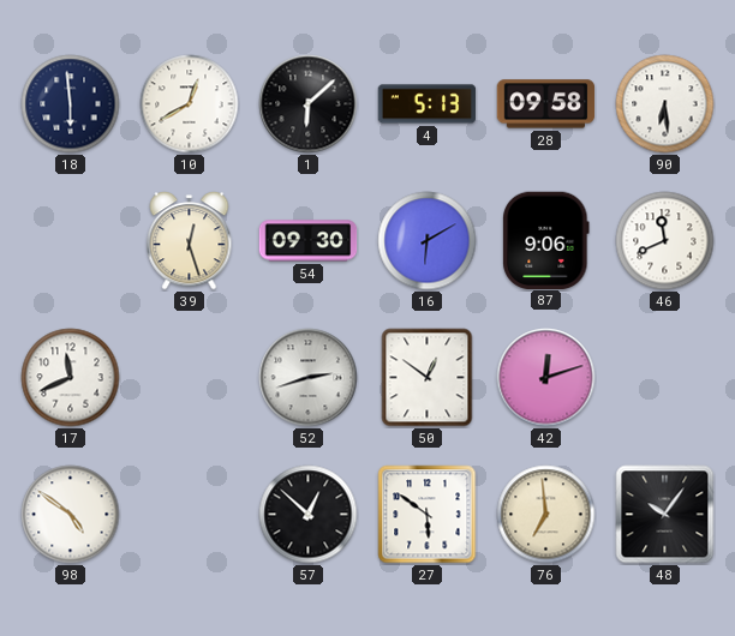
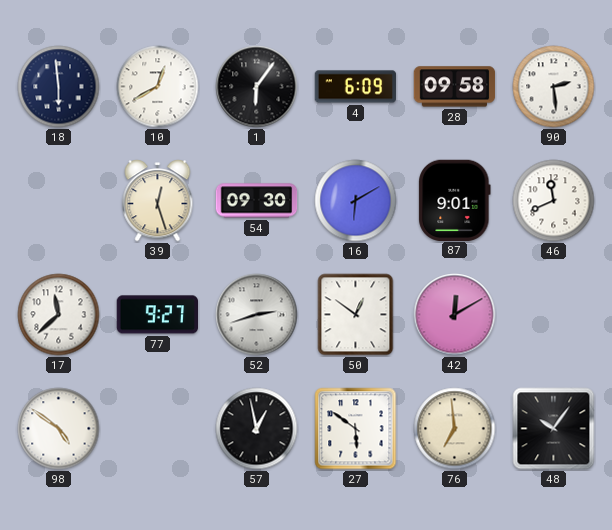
1: 6:08 -> 6:06 (257, 87)
4: 5:13 -> 6:09 (356, 87)
90: 6:29 -> 2:29 (554, 87)
87: 9:06 -> 9:01 (455, 200)
17: 11:41 -> 11:38 (59, 315)
77: none -> 9:27 (158, 315)
42: 12:12 -> 12:10 (455, 315)
57: 12:52 -> 12:58 (257, 429)
